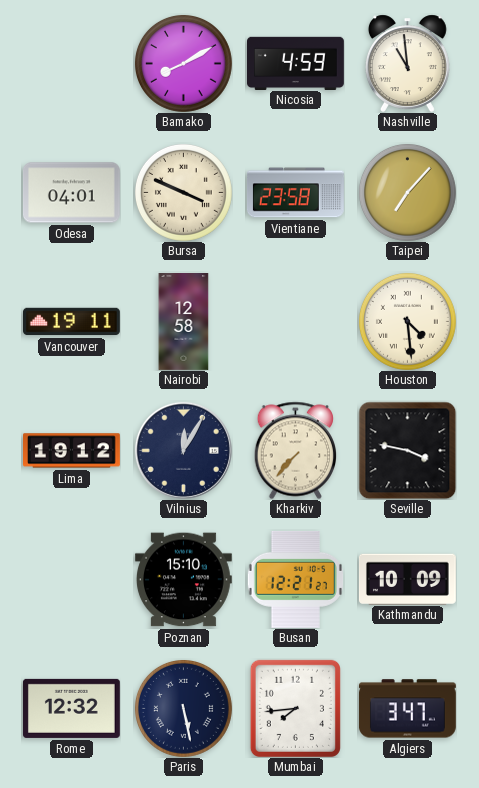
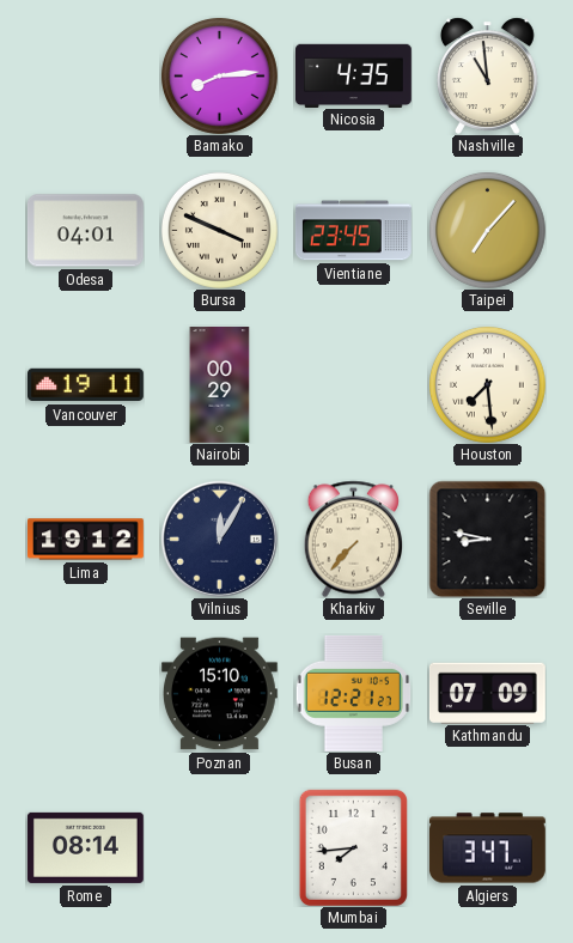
Bamako: 8:10 -> 8:14 (219, 75)
Nicosia: 4:59 -> 4:35 (354, 75)
Vientiane: 23:58 -> 23:45 (353, 231)
Nairobi: 12:58 -> 00:29 (220, 385)
Houston: 4:29 -> 7:29 (487, 384)
Seville: 3:47 -> 8:47 (487, 539)
Kathmandu: 10:09 -> 07:09 (487, 693)
Rome: 12:32 -> 08:14 (85, 847)
Paris: 5:28 -> none (183, 708)
